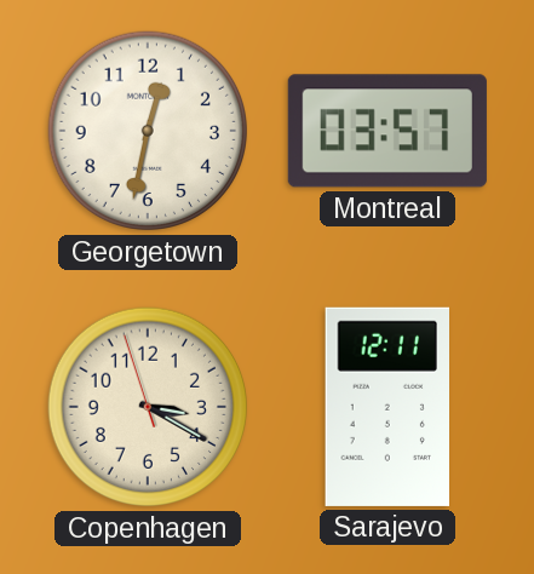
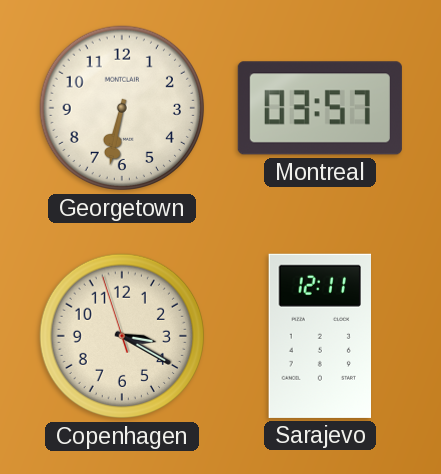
Georgetown: 12:32 -> 6:32 (122, 108)
